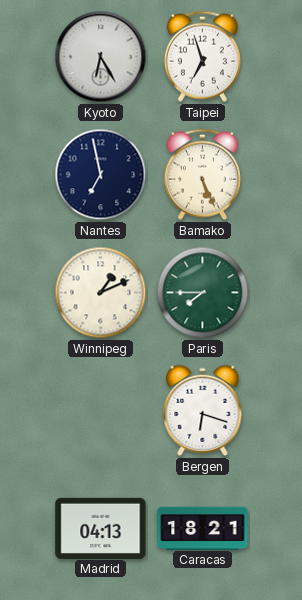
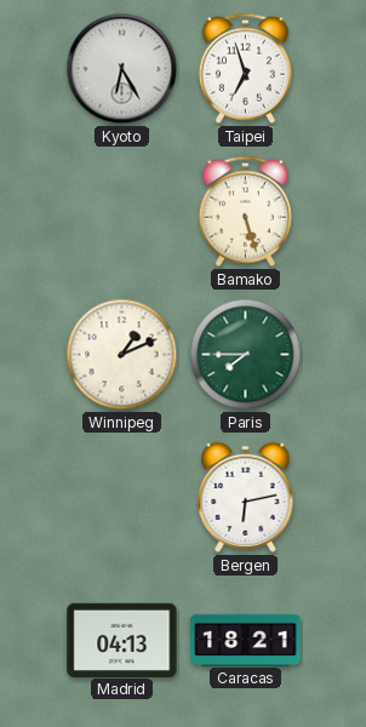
Nantes: 6:58 -> none (101, 175)
Bamako: 5:26 -> 5:27 (245, 211)
Bergen: 6:18 -> 6:13 (246, 497)
